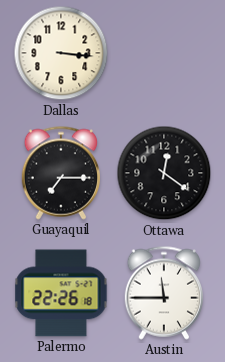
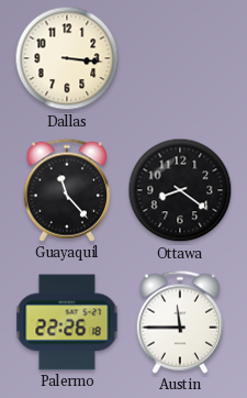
Guayaquil: 7:15 -> 11:23 (66, 190)
Ottawa: 12:21 -> 8:21 (180, 190)
